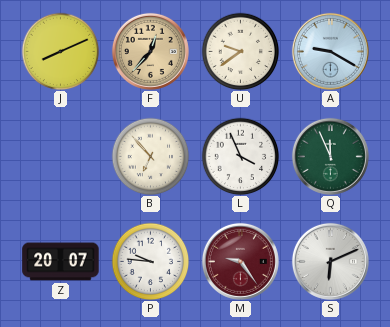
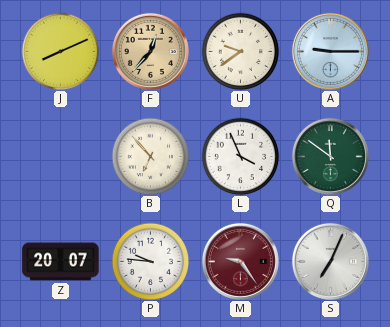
A: 9:20 -> 9:15 (330, 51)
Q: 11:56 -> 11:51 (330, 156)
S: 6:11 -> 7:04 (330, 261)
